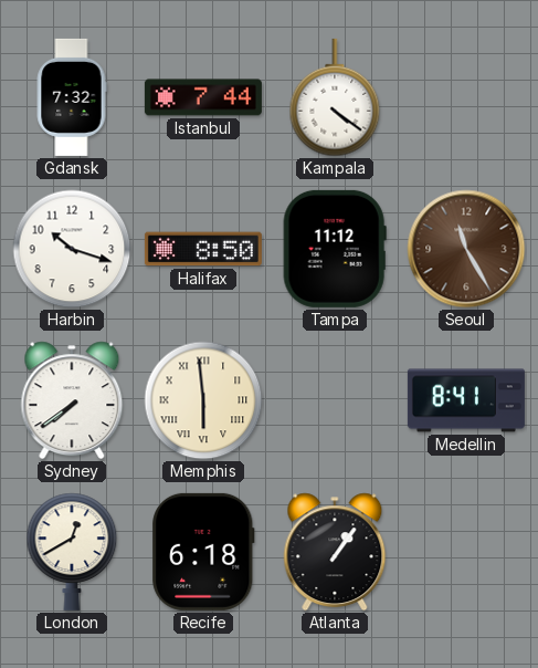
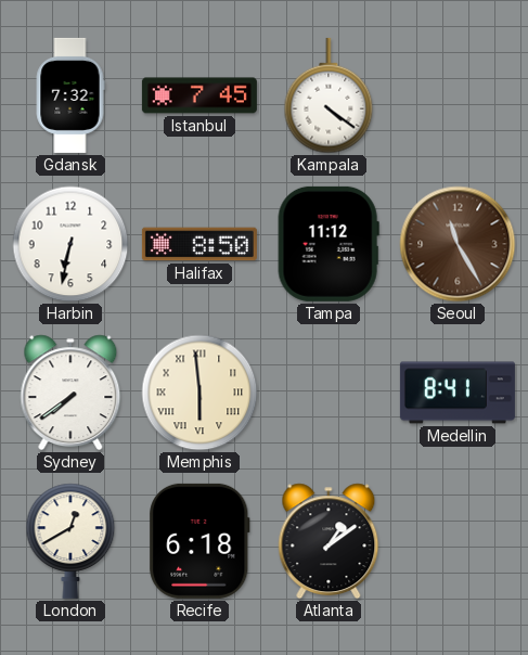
Istanbul: 7:44 -> 7:45 (199, 95)
Harbin: 10:18 -> 6:32 (70, 244)
Atlanta: 1:06 -> 1:09 (329, 541)
